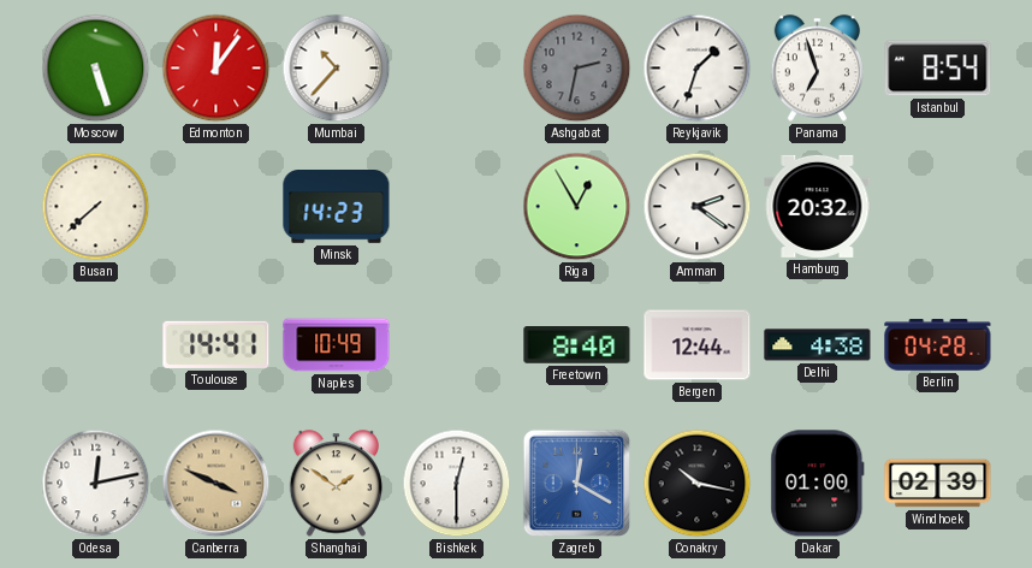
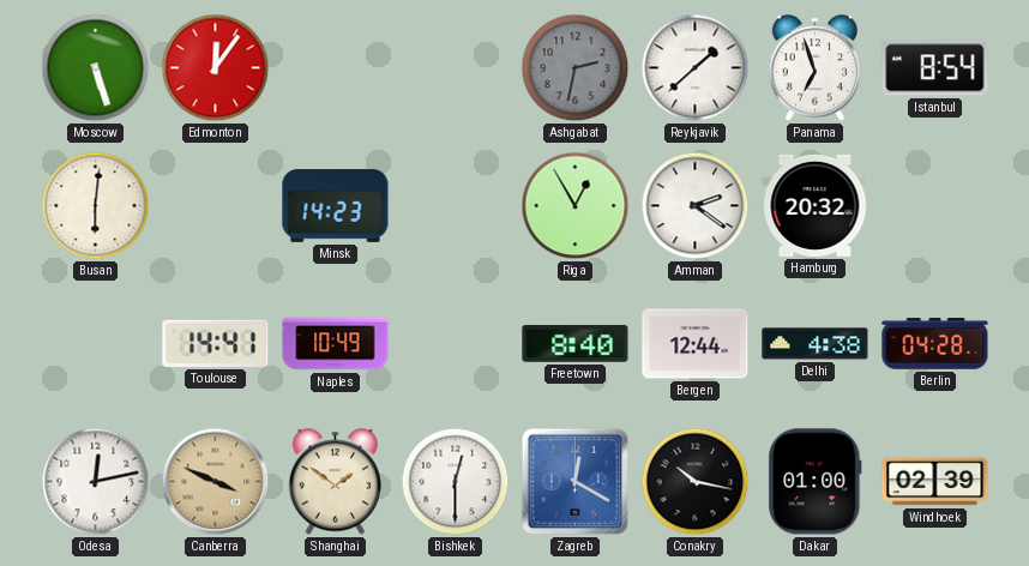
Mumbai: 10:37 -> none (337, 69)
Reykjavik: 1:33 -> 1:38 (696, 68)
Busan: 7:38 -> 6:01 (96, 206)
